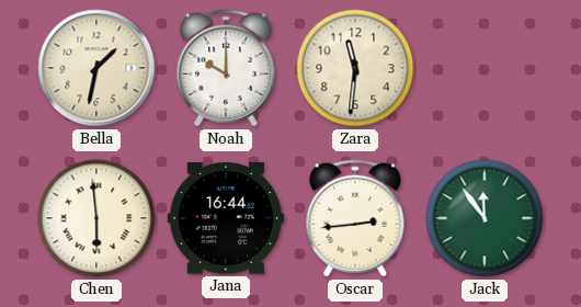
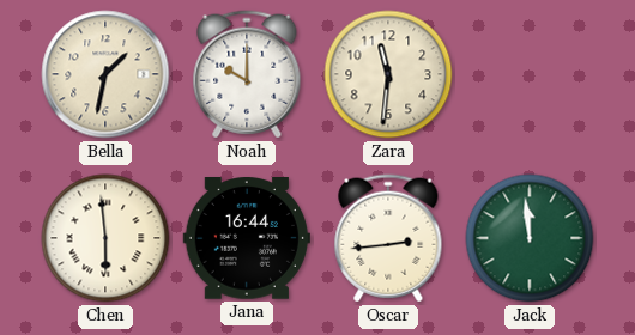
Jack: 11:54 -> 11:59 (530, 238)
